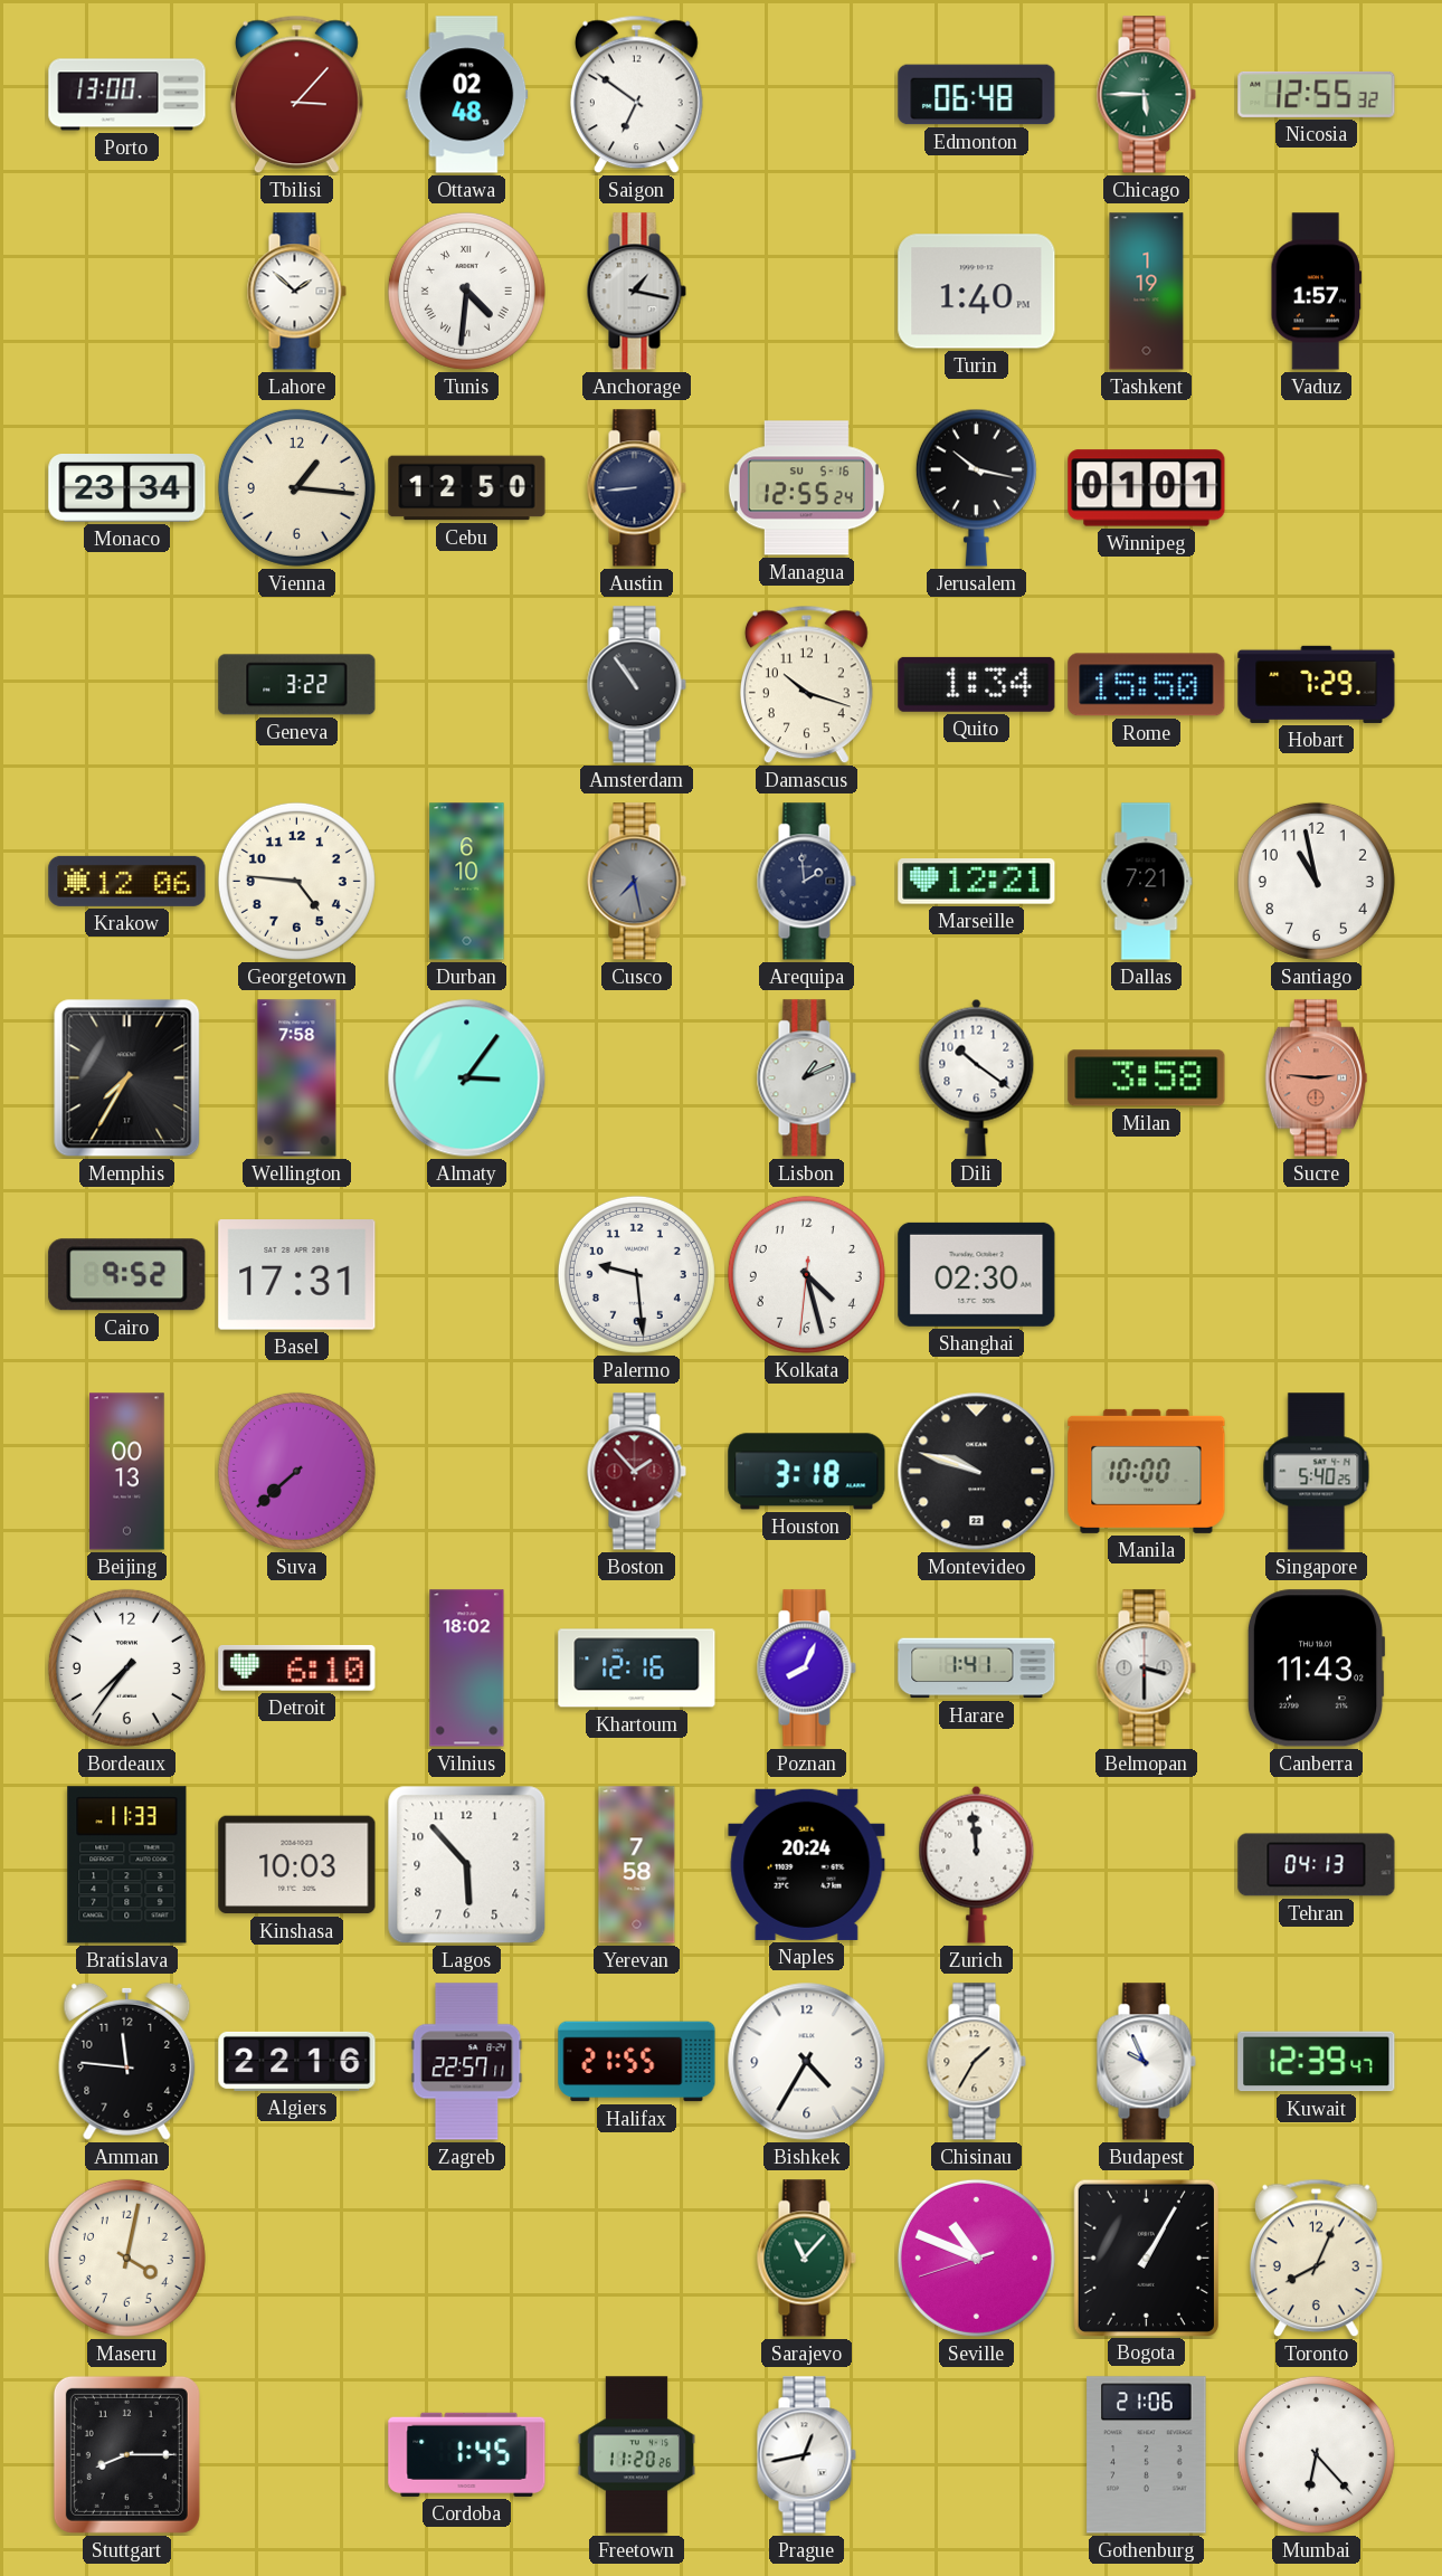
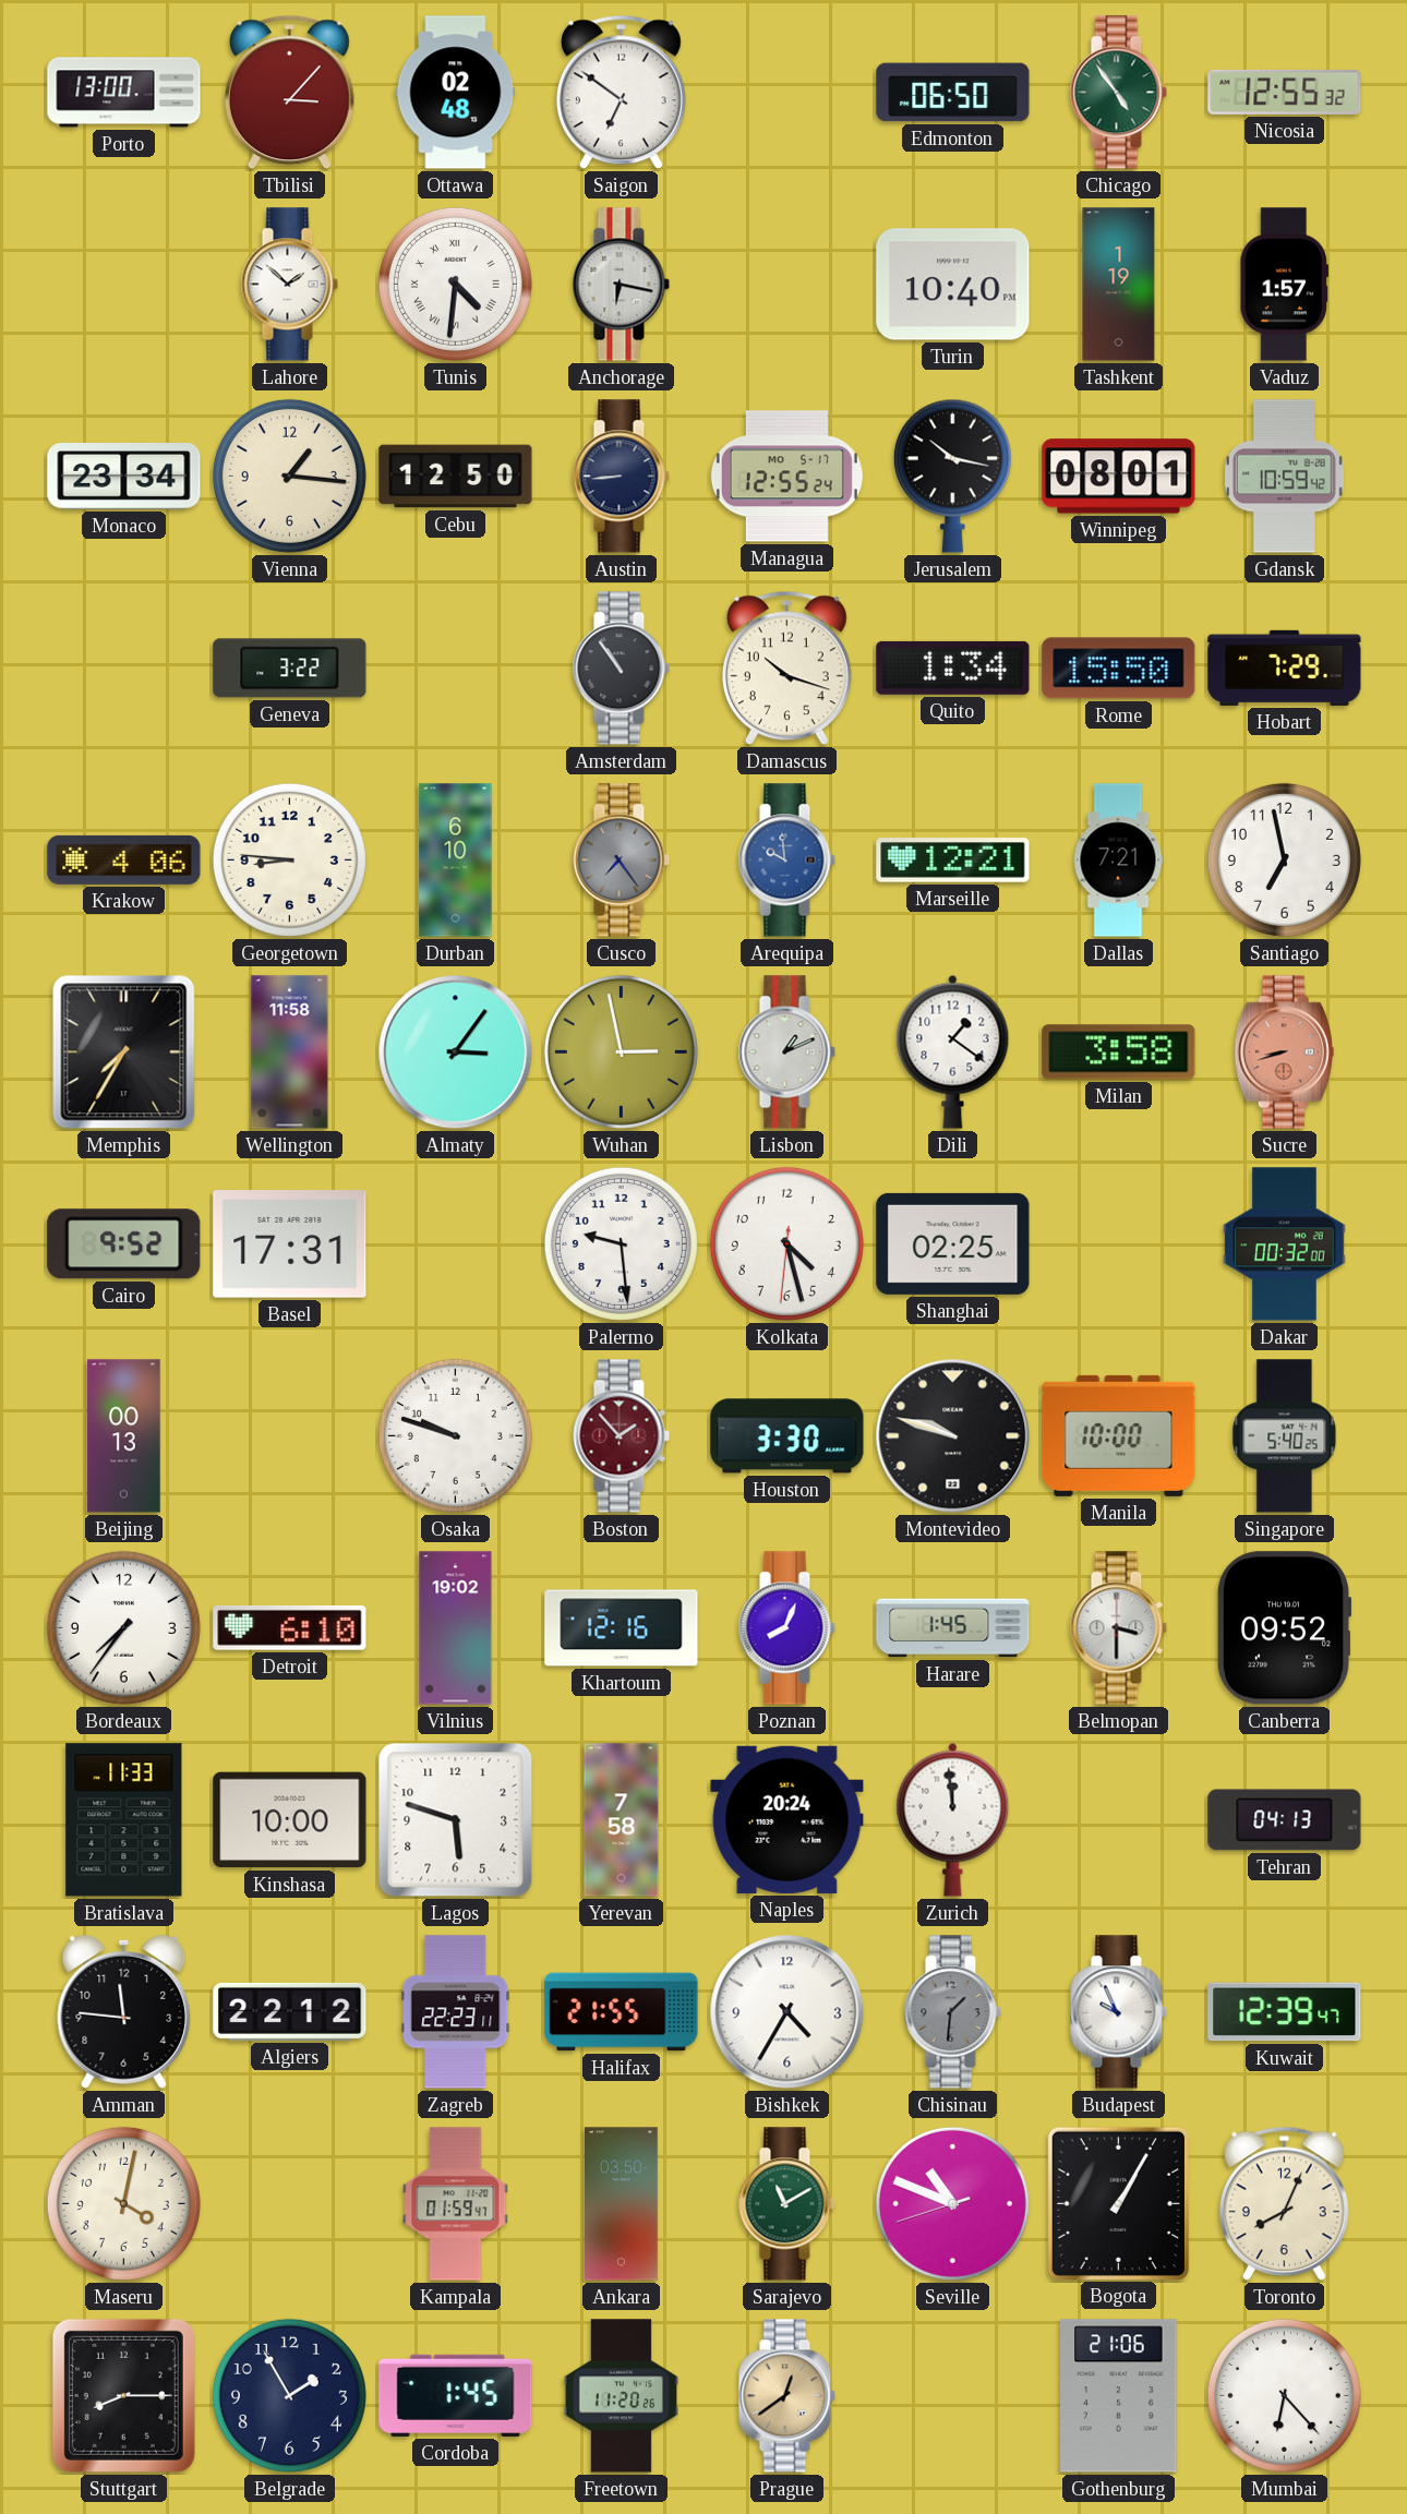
Edmonton: 06:48 -> 06:50 (953, 93)
Chicago: 5:45 -> 4:54 (1118, 93)
Anchorage: 1:17 -> 6:17 (621, 285)
Turin: 1:40 -> 10:40 (953, 285)
Managua date: SU 5-16 -> MO 5-17 (786, 477)
Winnipeg: 01:01 -> 08:01 (1119, 477)
Gdansk: none -> 10:59 (1284, 477)
Krakow: 12:06 -> 4:06 (124, 859)
Georgetown: 4:46 -> 8:46 (289, 859)
Cusco: 7:28 -> 7:24 (621, 861)
Arequipa: 1:59 -> 9:59 (786, 861)
Arequipa dial: navy -> blue (786, 861)
Santiago: 10:58 -> 6:58 (1284, 859)
Wellington: 7:58 -> 11:58 (290, 1052)
Wuhan: none -> 2:58 (621, 1051)
Dili: 10:21 -> 1:21 (953, 1051)
Sucre: 2:46 -> 8:42 (1284, 1052)
Shanghai: 02:30 -> 02:25 (953, 1243)
Dakar: none -> 00:32 (1285, 1244)
Suva: 7:38 -> none (296, 1471)
Osaka: none -> 9:48 (455, 1435)
Houston: 3:18 -> 3:30 (787, 1436)
Vilnius: 18:02 -> 19:02 (456, 1628)
Harare: 1:41 -> 1:45 (953, 1628)
Canberra: 11:43 -> 09:52 (1284, 1628)
Kinshasa: 10:03 -> 10:00 (290, 1820)
Lagos: 5:53 -> 5:48 (456, 1820)
Algiers: 22:16 -> 22:12 (290, 2011)
Zagreb: 22:57 -> 22:23 (456, 2012)
Chisinau: 1:35 -> 1:31 (952, 2012)
Chisinau dial: cream -> grey (952, 2012)
Kampala: none -> 01:59 (456, 2204)
Ankara: none -> 03:50 (622, 2204)
Sarajevo: 11:07 -> 11:10 (786, 2204)
Belgrade: none -> 1:55 (289, 2395)
Prague: 12:43 -> 12:39 (786, 2396)
Prague dial: white -> champagne (786, 2396)
